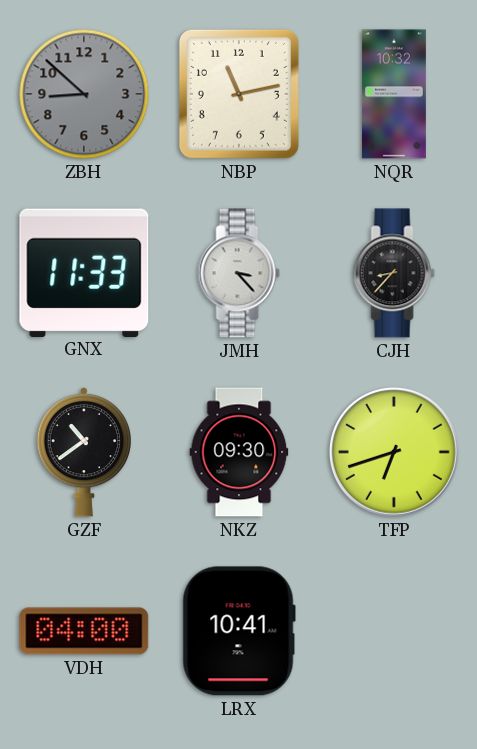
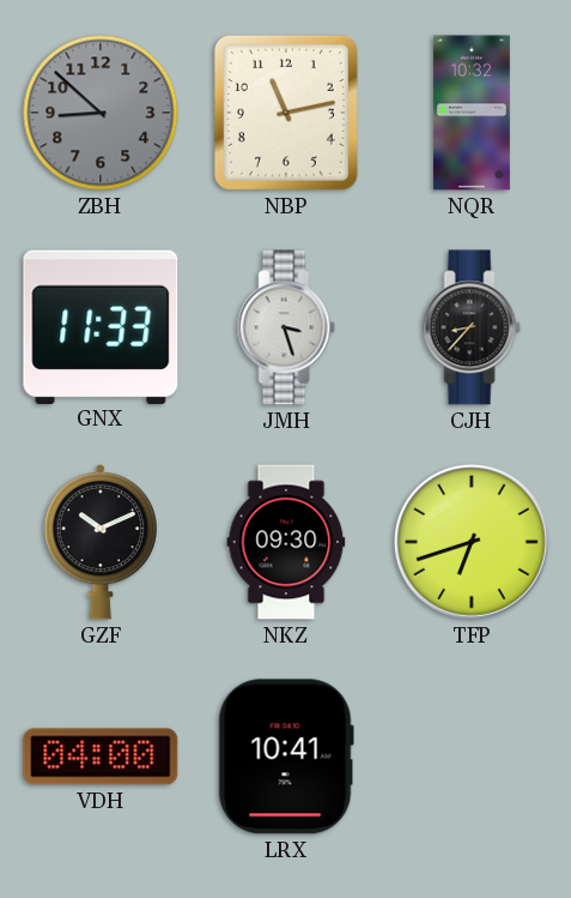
JMH: 3:23 -> 3:27 (286, 327)
GZF: 10:39 -> 10:11 (99, 542)
